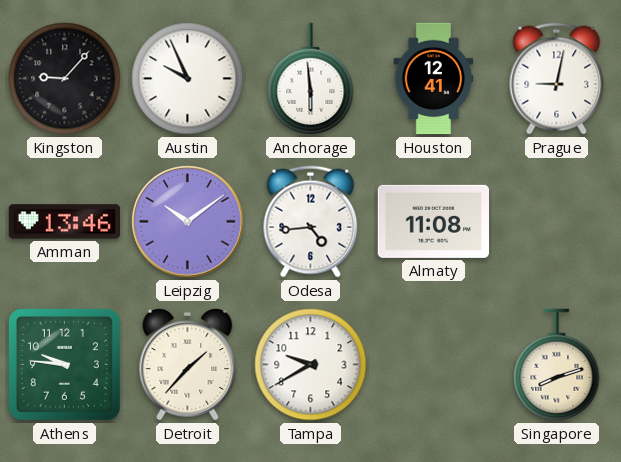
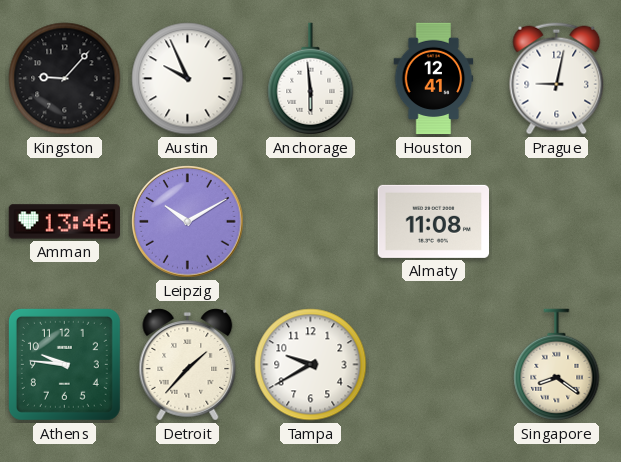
Leipzig: 10:09 -> 10:10 (188, 222)
Odesa: 4:44 -> none (311, 222)
Singapore: 8:12 -> 8:21 (557, 365)
